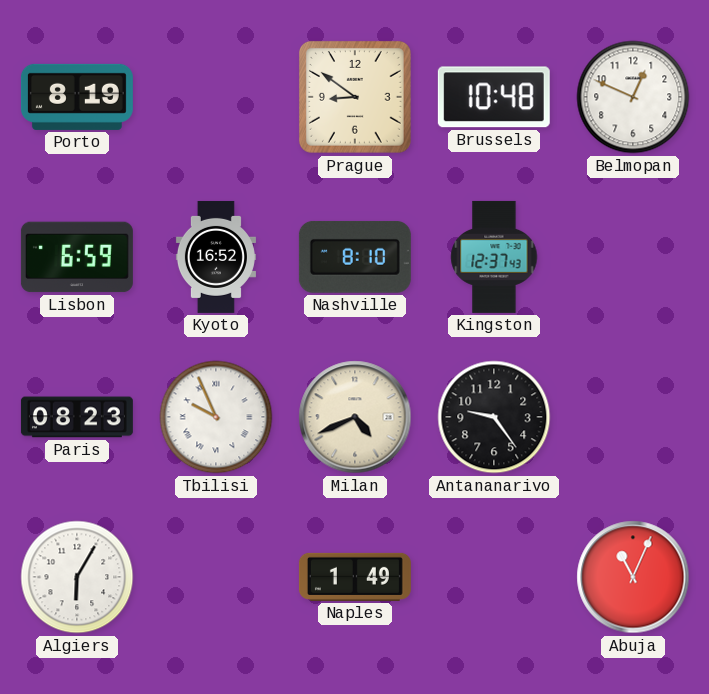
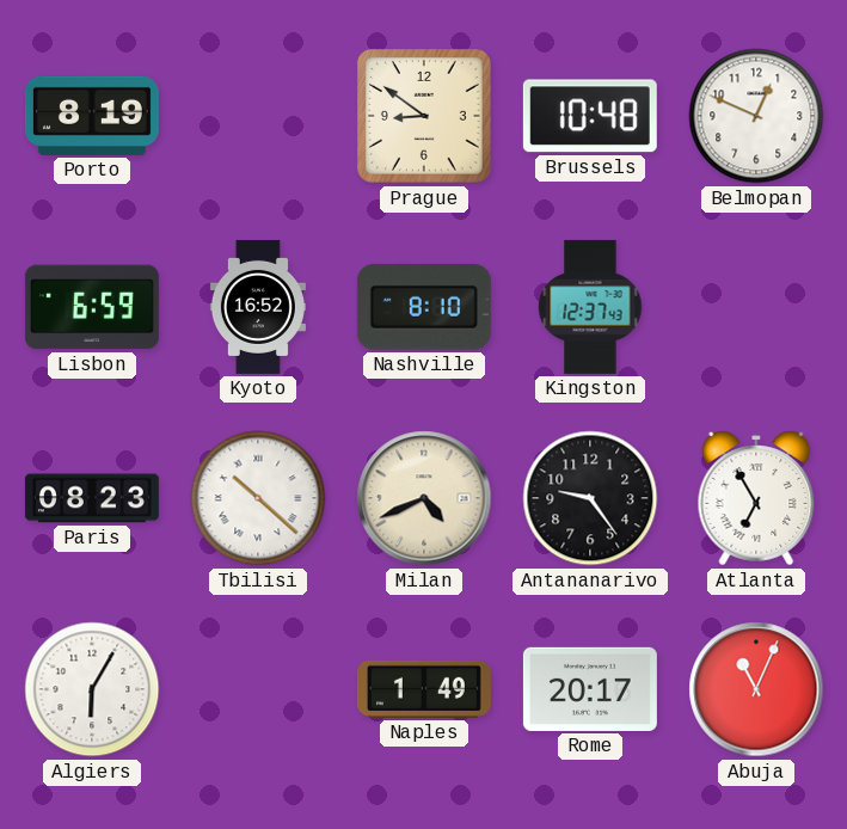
Tbilisi: 9:56 -> 10:22 (258, 498)
Atlanta: none -> 6:55 (756, 498)
Rome: none -> 20:17 (590, 689)
